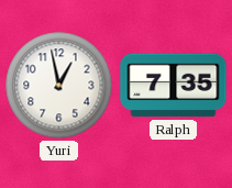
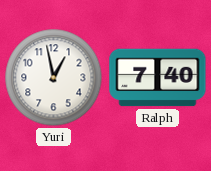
Ralph: 7:35 -> 7:40 (158, 78)
